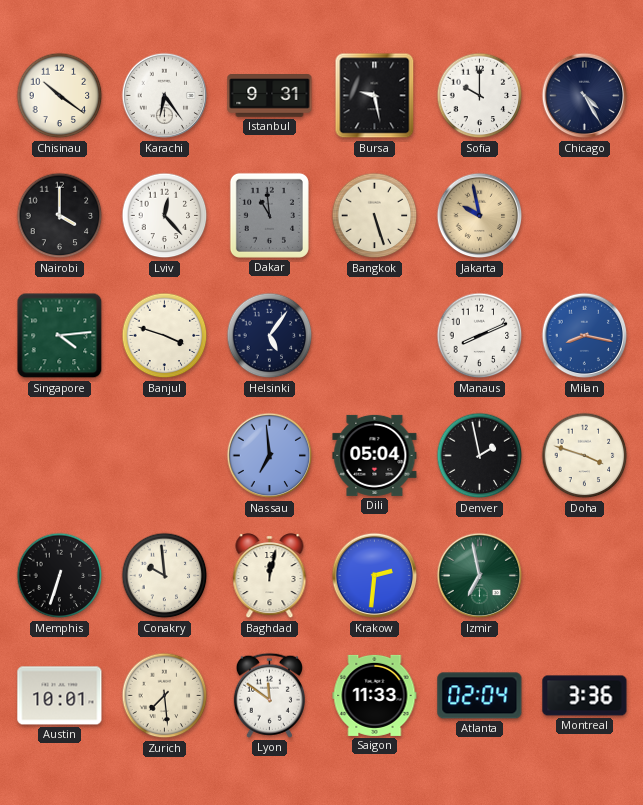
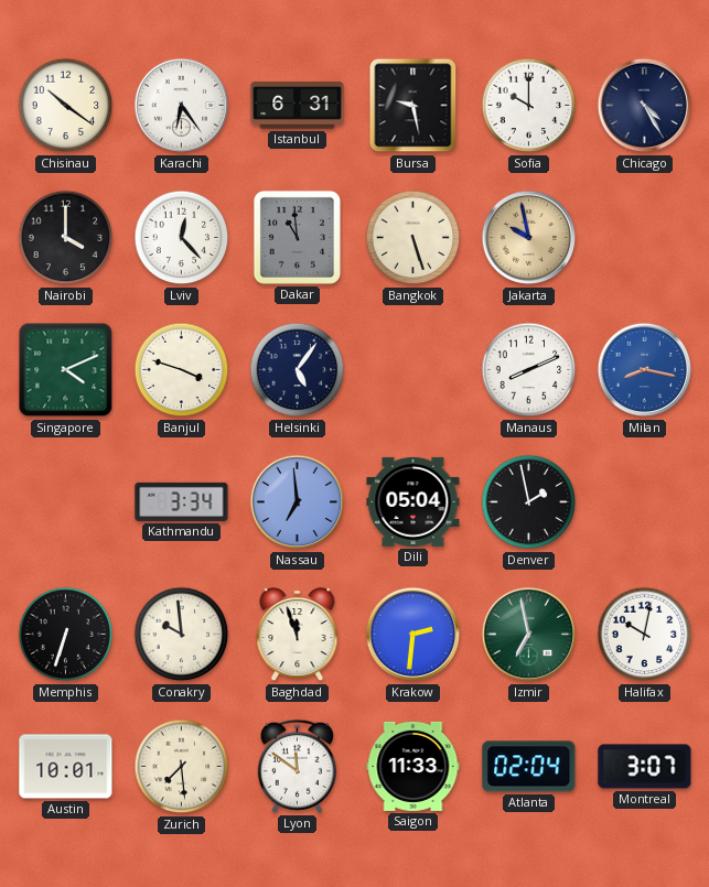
Istanbul: 9:31 -> 6:31 (298, 106)
Singapore: 4:14 -> 4:11 (66, 370)
Kathmandu: none -> 3:34 (182, 501)
Doha: 3:48 -> none (585, 456)
Baghdad: 12:02 -> 11:57 (298, 635)
Halifax: none -> 10:02 (645, 635)
Montreal: 3:36 -> 3:07 (645, 767)
